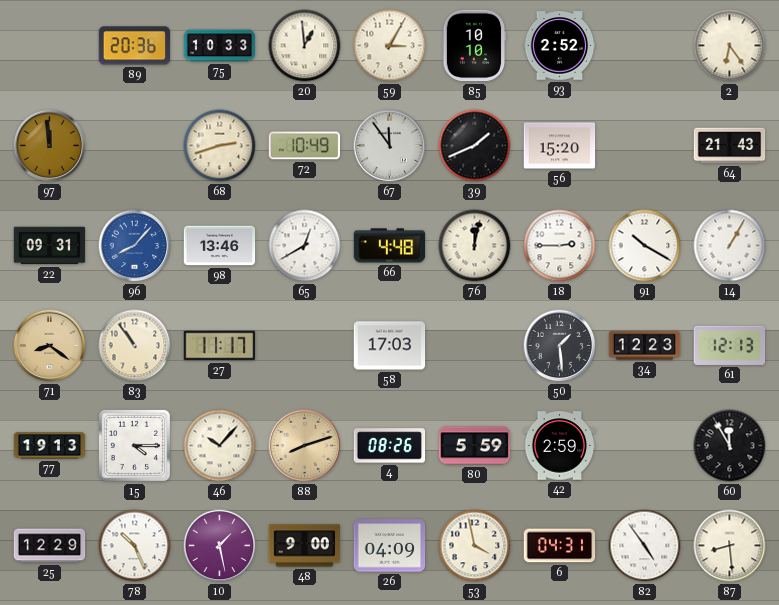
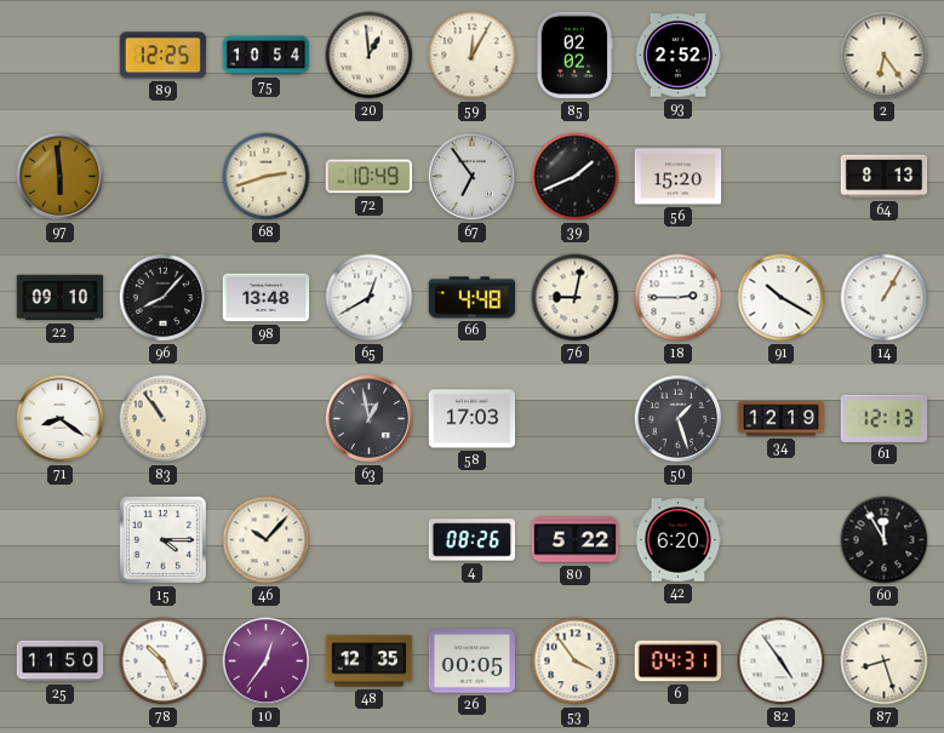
89: 20:36 -> 12:25 (164, 56)
75: 10:33 -> 10:54 (267, 56)
59: 3:05 -> 12:05 (473, 56)
85: 10:10 -> 02:02 (574, 56)
97: 11:59 -> 5:59 (61, 177)
67: 11:54 -> 6:54 (473, 177)
64: 21:43 -> 8:13 (885, 177)
22: 09:31 -> 09:10 (61, 298)
96 dial: blue -> black (164, 298)
98: 13:46 -> 13:48 (267, 298)
76: 12:02 -> 9:02 (576, 298)
71 dial: champagne -> white (61, 419)
27: 11:17 -> none (220, 346)
63: none -> 12:58 (370, 419)
50: 1:29 -> 1:27 (679, 419)
34: 12:23 -> 12:19 (782, 419)
77: 19:13 -> none (50, 446)
88: 8:12 -> none (305, 446)
80: 5:59 -> 5:22 (576, 540)
42: 2:59 -> 6:20 (679, 540)
25: 12:29 -> 11:50 (61, 662)
10: 1:28 -> 12:36 (267, 662)
48: 9:00 -> 12:35 (370, 662)
26: 04:09 -> 00:05 (473, 662)
53: 3:58 -> 3:54 (576, 662)
87: 8:29 -> 8:27 (885, 662)
